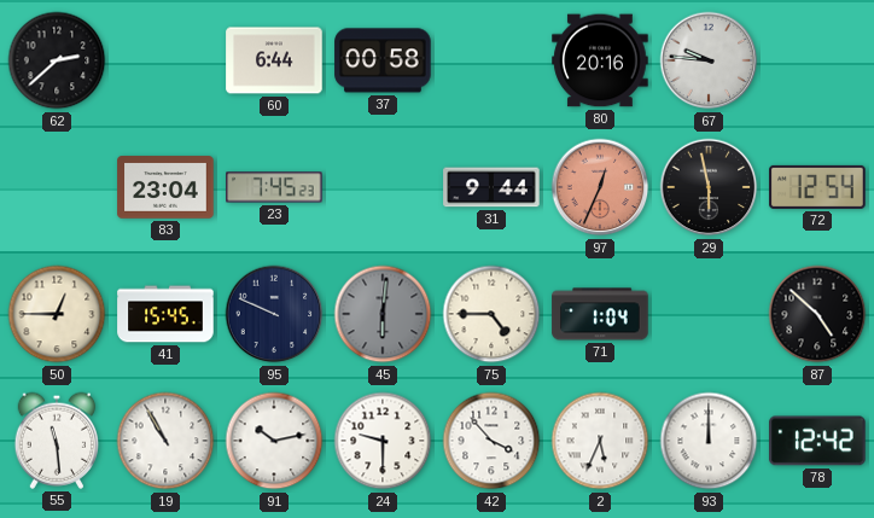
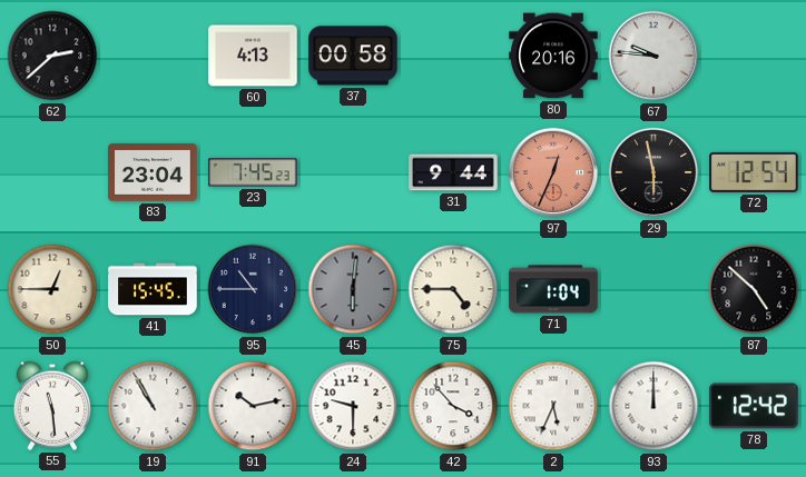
60: 6:44 -> 4:13 (253, 56)
95: 9:49 -> 10:45 (253, 289)
